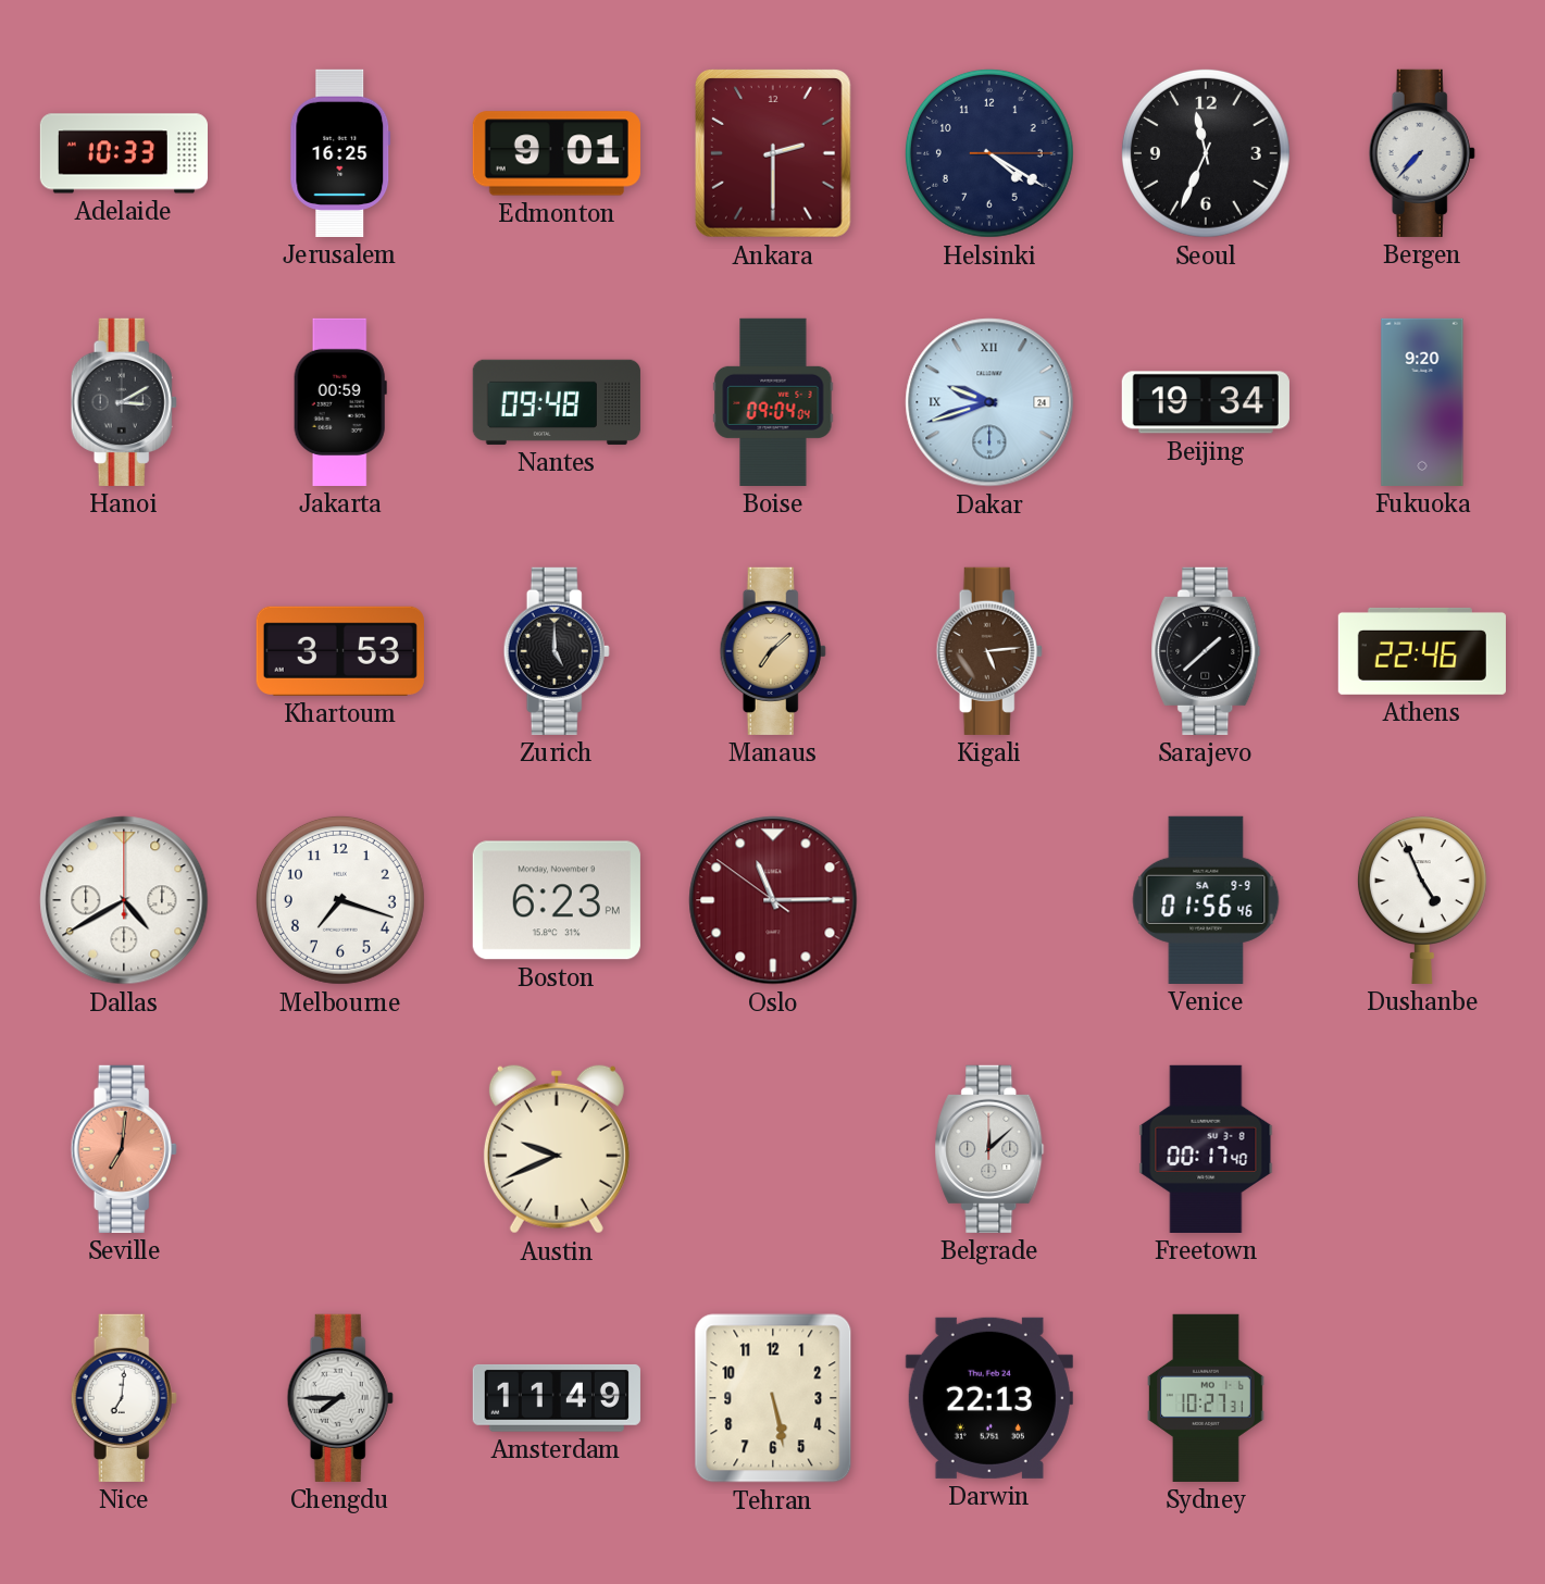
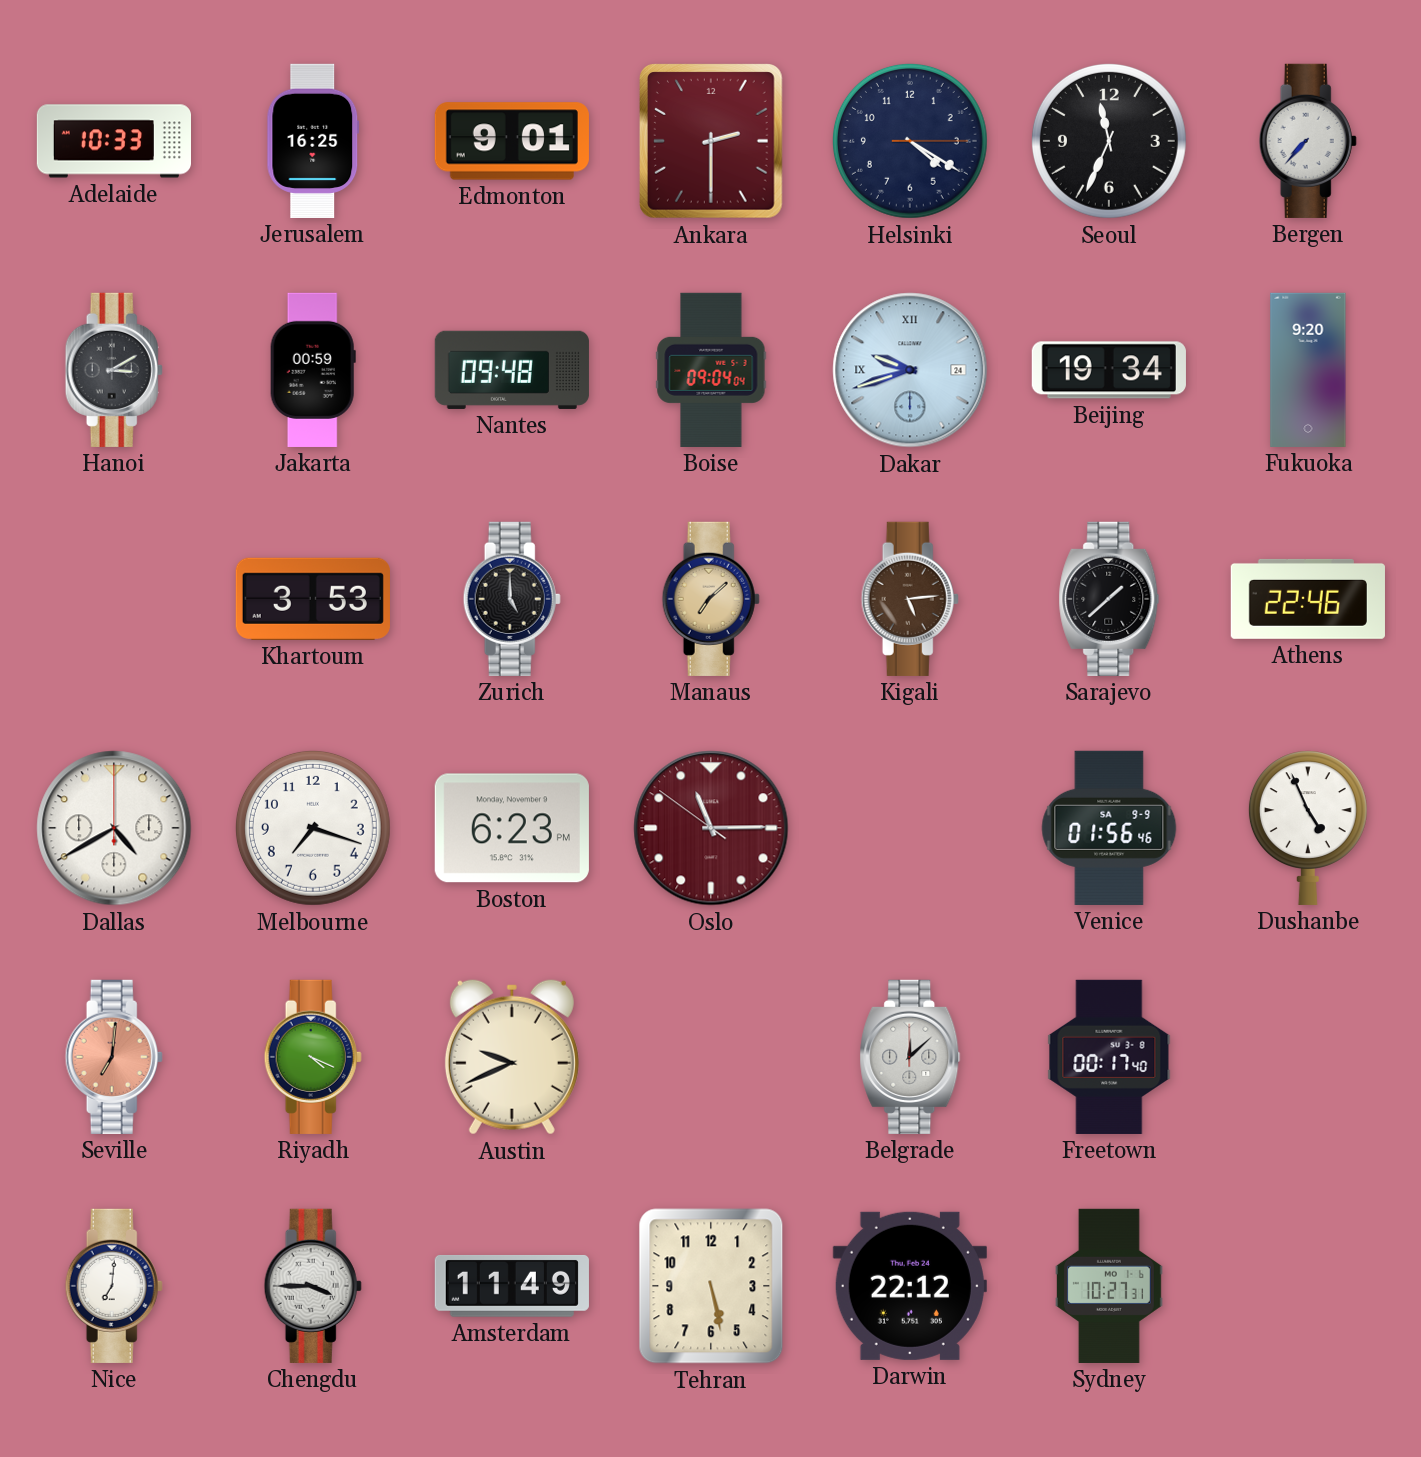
Riyadh: none -> 4:19 (313, 1057)
Chengdu: 7:45 -> 3:45 (313, 1286)
Darwin: 22:13 -> 22:12 (910, 1286)
